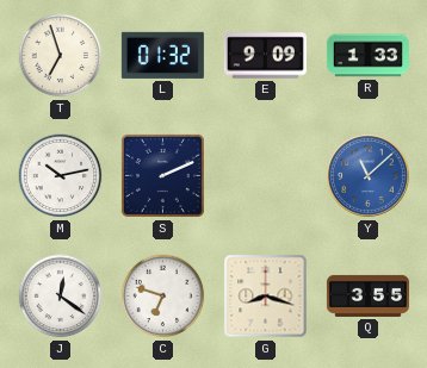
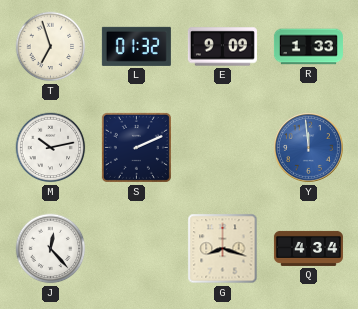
Y: 11:08 -> 11:59 (309, 148)
J: 12:21 -> 12:23 (51, 249)
C: 6:48 -> none (163, 297)
Q: 3:55 -> 4:34 (308, 248)
